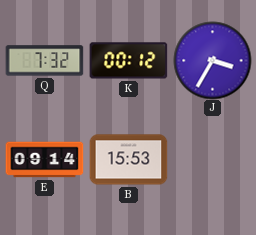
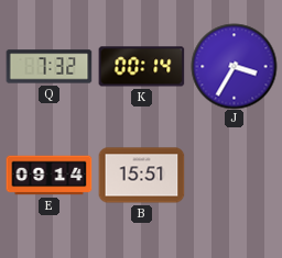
K: 00:12 -> 00:14 (141, 67)
B: 15:53 -> 15:51 (141, 176)
